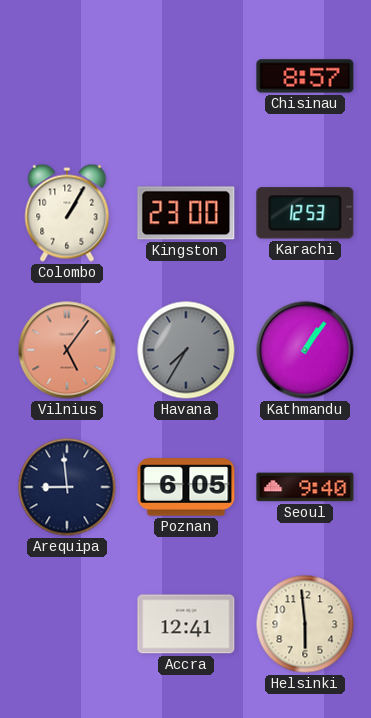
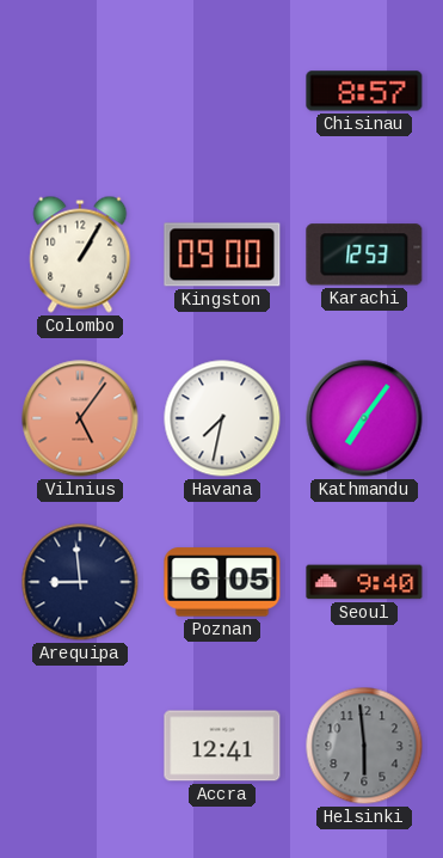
Kingston: 23:00 -> 09:00 (222, 255)
Havana: 7:35 -> 7:32 (222, 418)
Havana dial: grey -> white (222, 418)
Kathmandu: 1:06 -> 7:06 (364, 418)
Helsinki dial: cream -> grey (364, 746)
